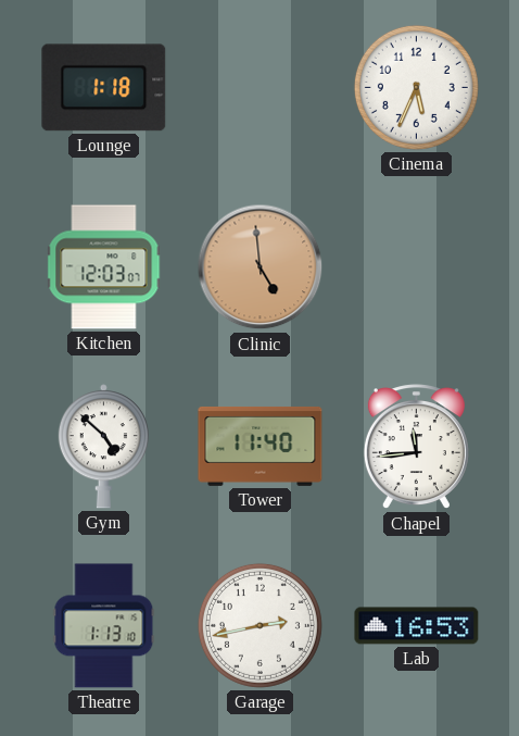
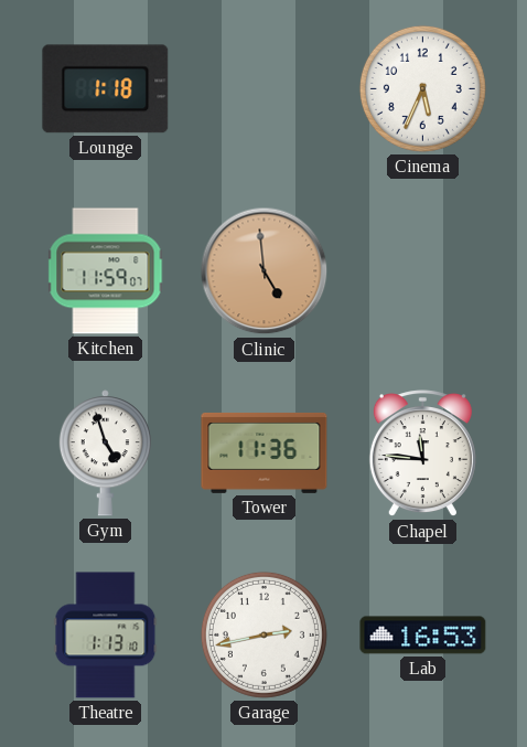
Kitchen: 12:03 -> 11:59 (106, 271)
Gym: 4:52 -> 4:57 (105, 453)
Tower: 11:40 -> 11:36 (265, 452)
Chapel: 11:44 -> 11:46 (422, 453)
